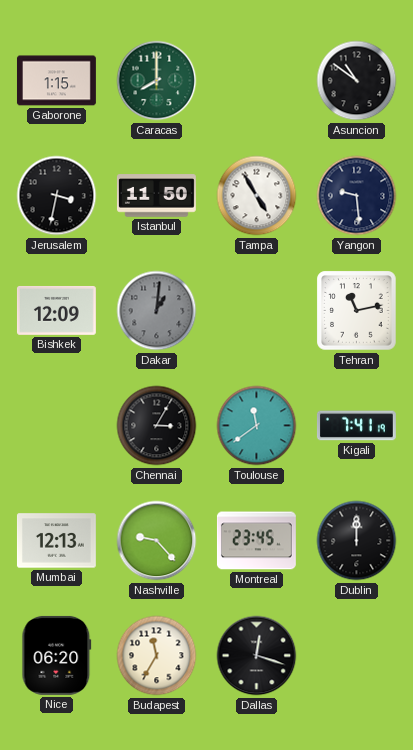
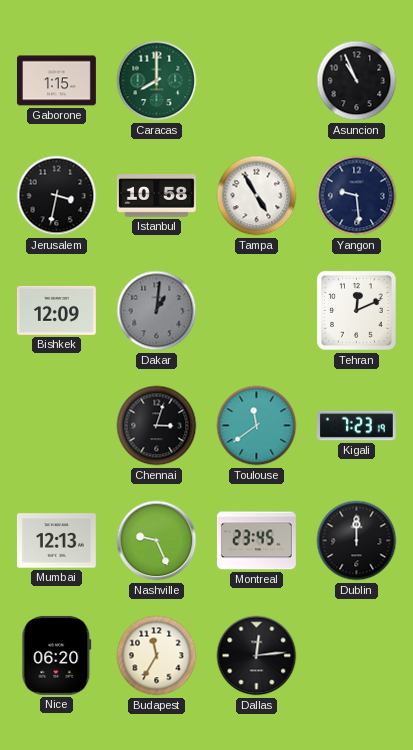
Asuncion: 10:51 -> 10:56 (357, 81)
Istanbul: 11:50 -> 10:58 (156, 196)
Tehran: 11:13 -> 12:11 (357, 311)
Chennai: 3:05 -> 3:03 (157, 426)
Kigali: 7:41 -> 7:23 (356, 426)
Nashville: 9:23 -> 9:26 (157, 541)
Dallas: 12:18 -> 12:14 (257, 656)
